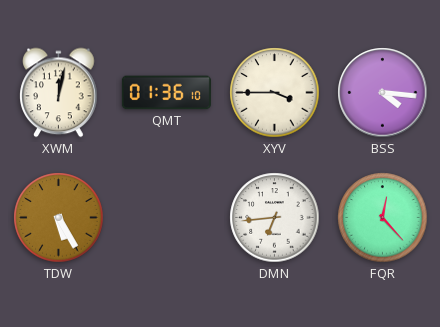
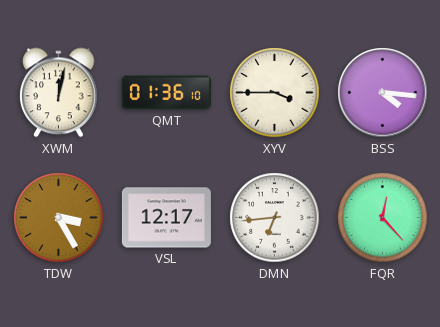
TDW: 5:25 -> 3:25 (59, 218)
VSL: none -> 12:17 (166, 218)
